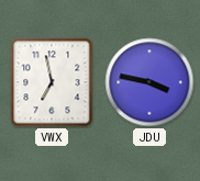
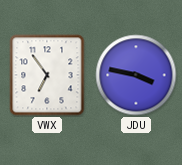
VWX: 6:58 -> 6:54 (47, 75)
